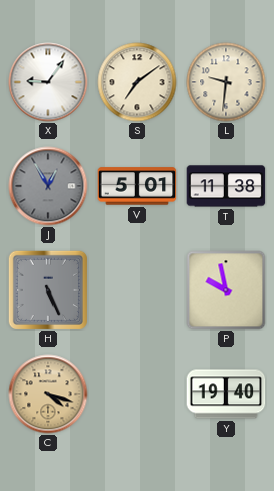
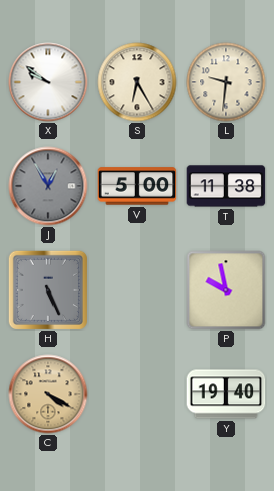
X: 9:06 -> 9:51 (48, 82)
S: 7:09 -> 6:25 (137, 82)
V: 5:01 -> 5:00 (137, 186)
C: 4:18 -> 4:20 (48, 394)
